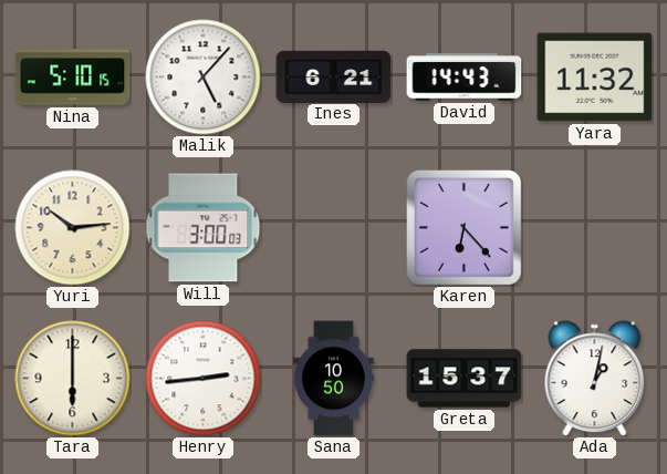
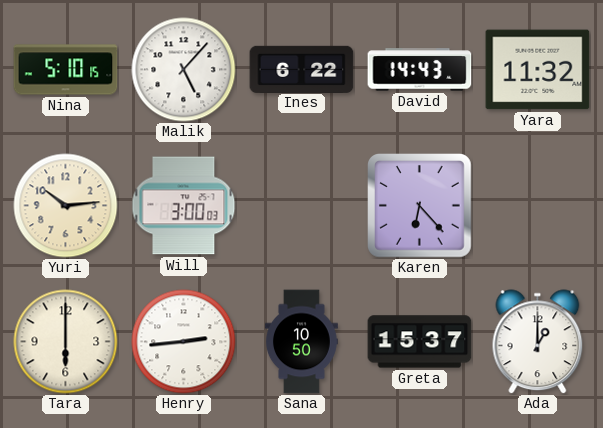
Ines: 6:21 -> 6:22 (302, 69)
Ada: 1:02 -> 1:00 (538, 342)
